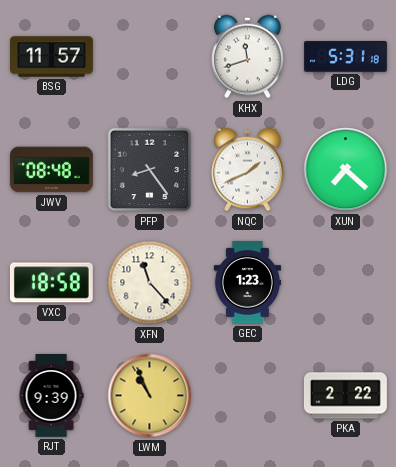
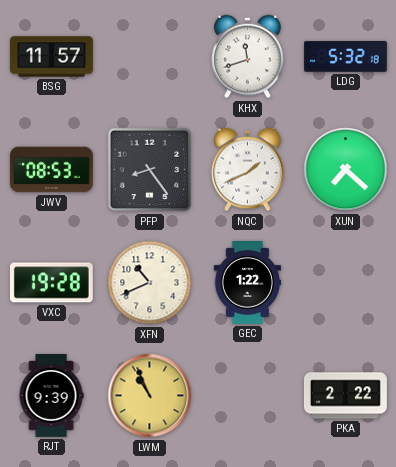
LDG: 5:31 -> 5:32 (345, 56)
JWV: 08:48 -> 08:53 (51, 170)
VXC: 18:58 -> 19:28 (51, 283)
XFN: 11:23 -> 10:41 (150, 283)
GEC: 1:23 -> 1:22 (248, 283)
